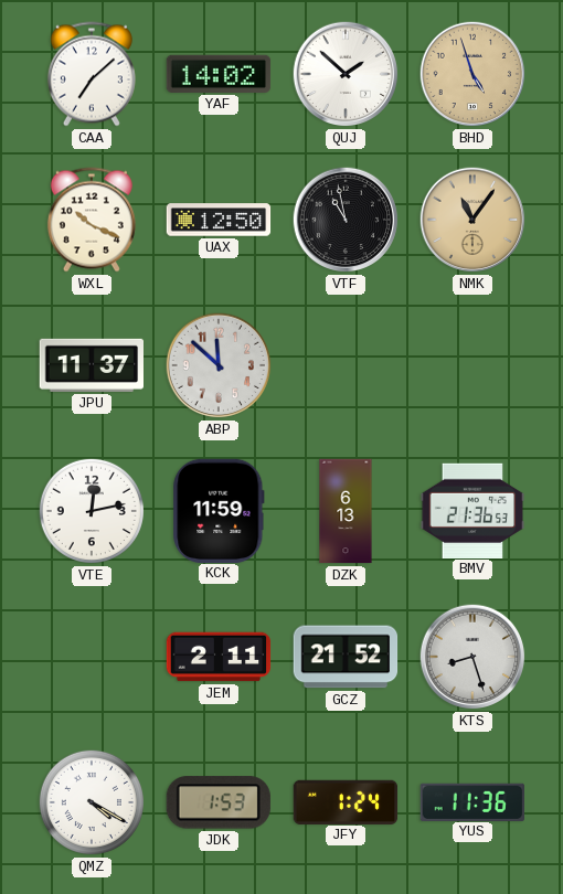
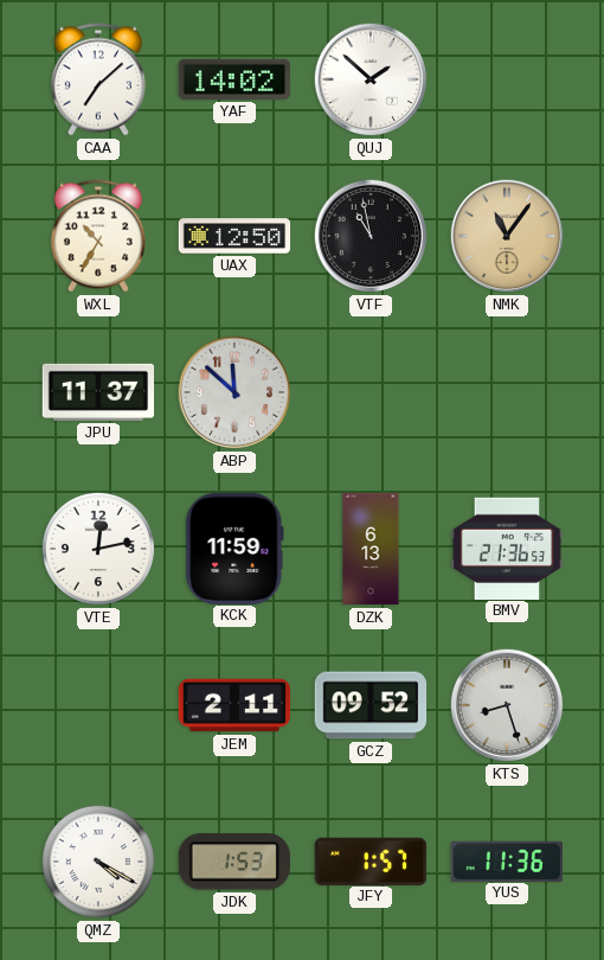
BHD: 4:57 -> none (472, 74)
WXL: 10:19 -> 10:35 (98, 236)
GCZ: 21:52 -> 09:52 (371, 705)
JFY: 1:24 -> 1:57 (371, 860)
